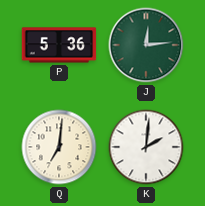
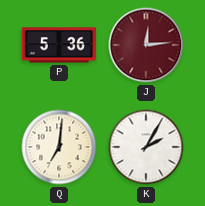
J dial: green -> burgundy (146, 45)
K: 2:01 -> 2:05 (146, 147)
